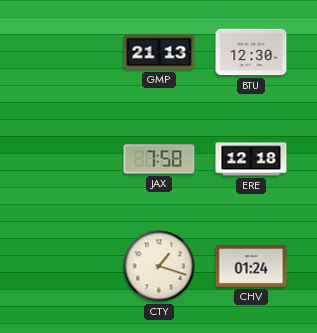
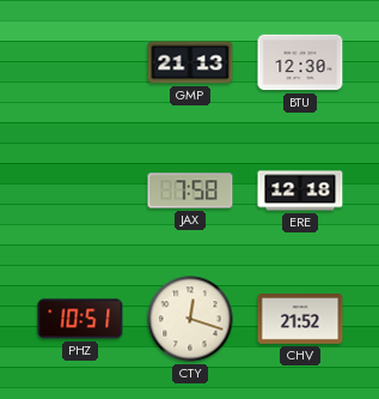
PHZ: none -> 10:51 (80, 319)
CTY: 1:18 -> 12:18 (190, 319)
CHV: 01:24 -> 21:52 (300, 320)
